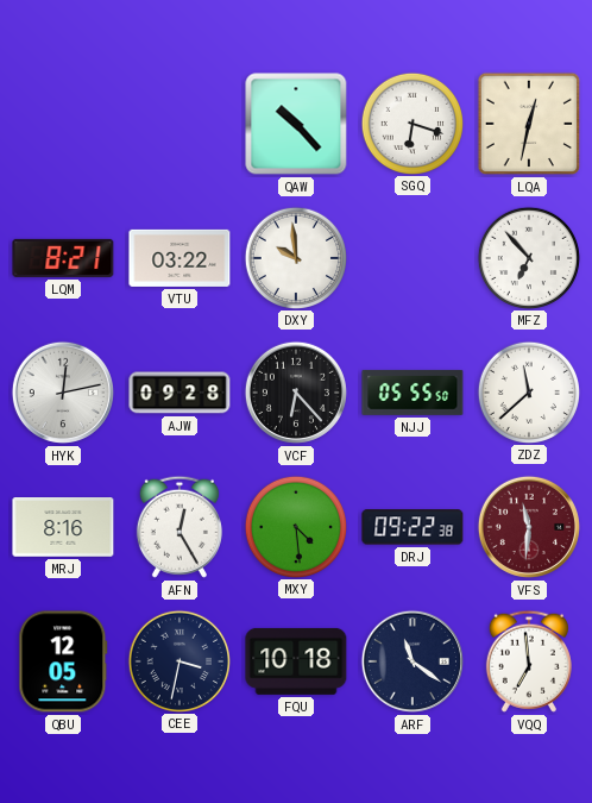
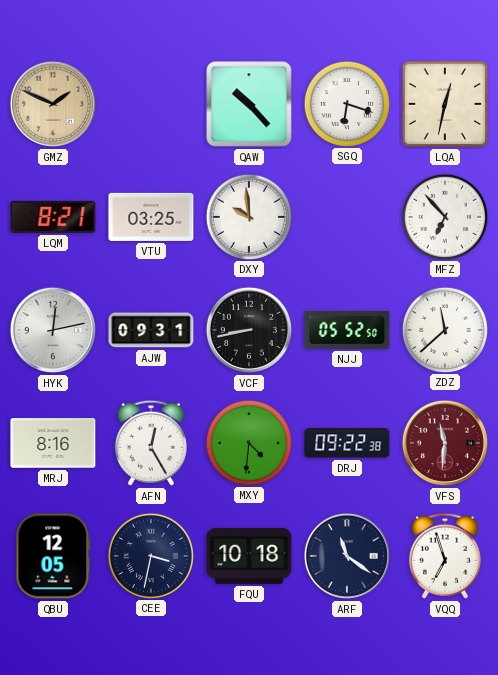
GMZ: none -> 1:49 (53, 104)
VTU: 03:22 -> 03:25 (151, 217)
AJW: 09:28 -> 09:31 (151, 330)
VCF: 6:23 -> 8:43 (249, 330)
NJJ: 05:55 -> 05:52 (347, 330)
MXY: 4:29 -> 4:31 (248, 442)
VQQ: 6:59 -> 6:57 (445, 556)
